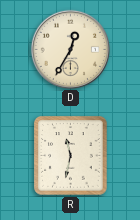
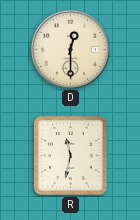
D: 12:35 -> 12:30 (70, 49)
